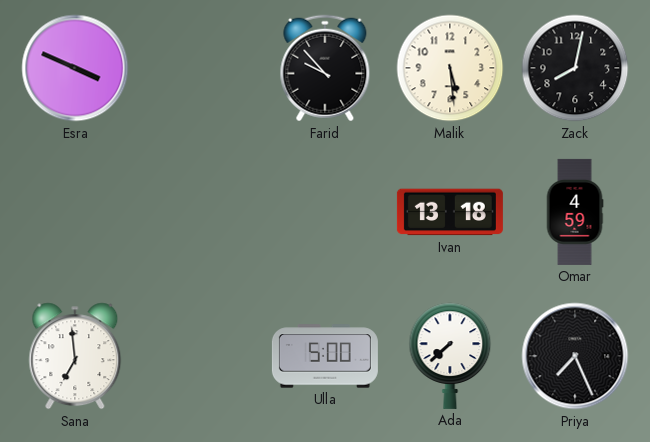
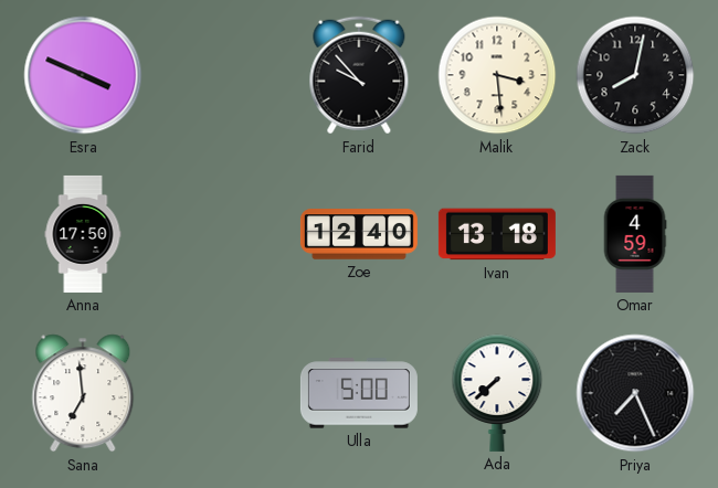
Malik: 5:29 -> 3:29 (497, 75)
Anna: none -> 17:50 (83, 234)
Zoe: none -> 12:40 (359, 234)
